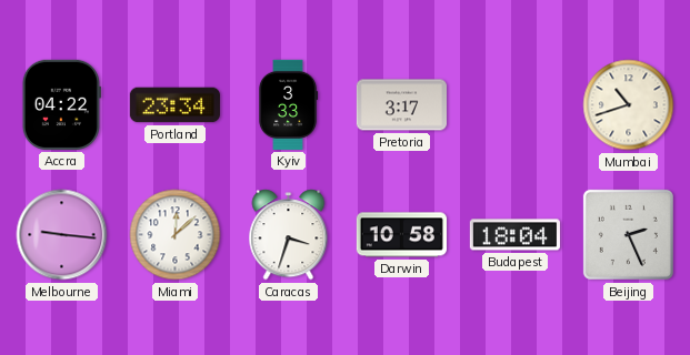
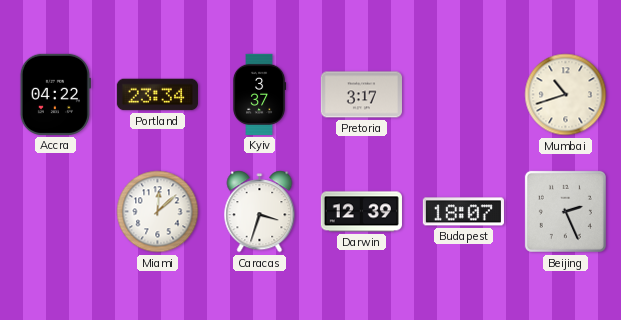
Kyiv: 3:33 -> 3:37 (259, 94)
Melbourne: 9:16 -> none (62, 235)
Darwin: 10:58 -> 12:39 (361, 212)
Budapest: 18:04 -> 18:07 (463, 212)
